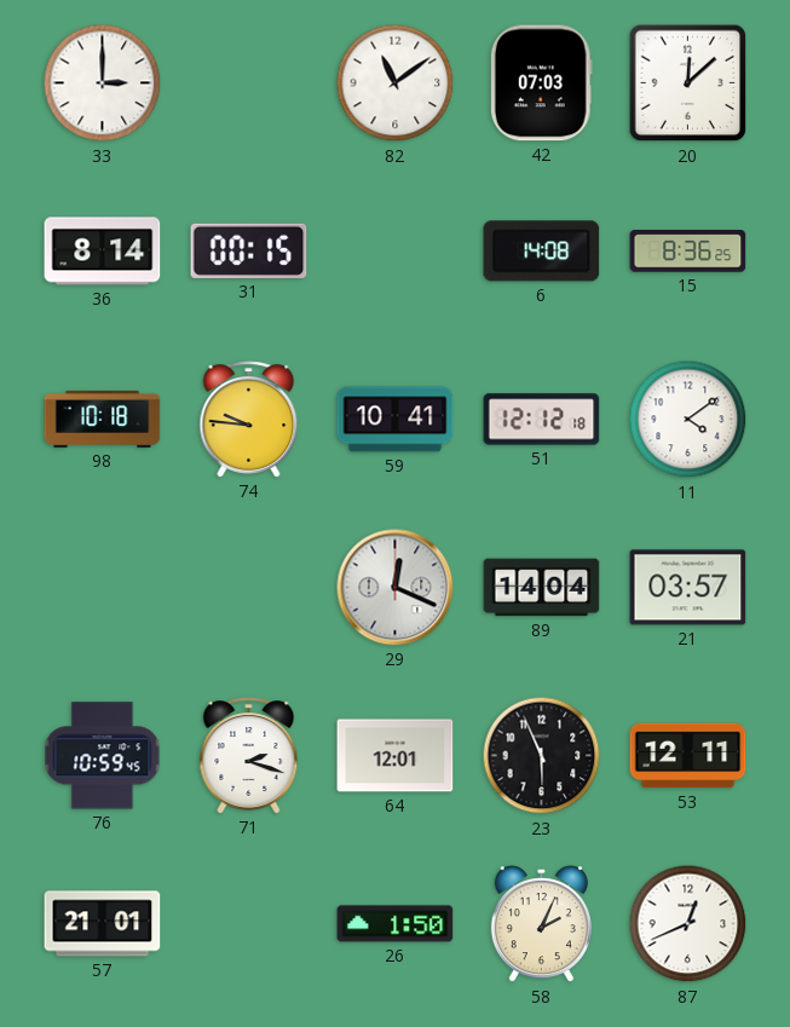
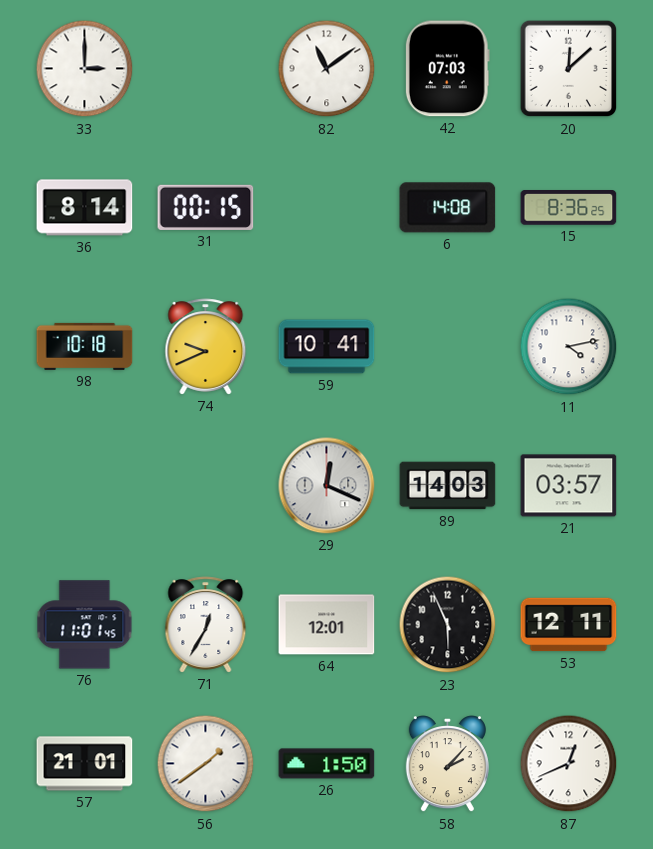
74: 9:46 -> 9:41 (206, 347)
51: 12:12 -> none (542, 420)
11: 4:09 -> 4:13 (569, 347)
89: 14:04 -> 14:03 (448, 486)
76: 10:59 -> 11:01 (85, 625)
71: 2:18 -> 12:35 (206, 625)
56: none -> 1:39 (206, 764)
58: 2:04 -> 2:07 (447, 764)
